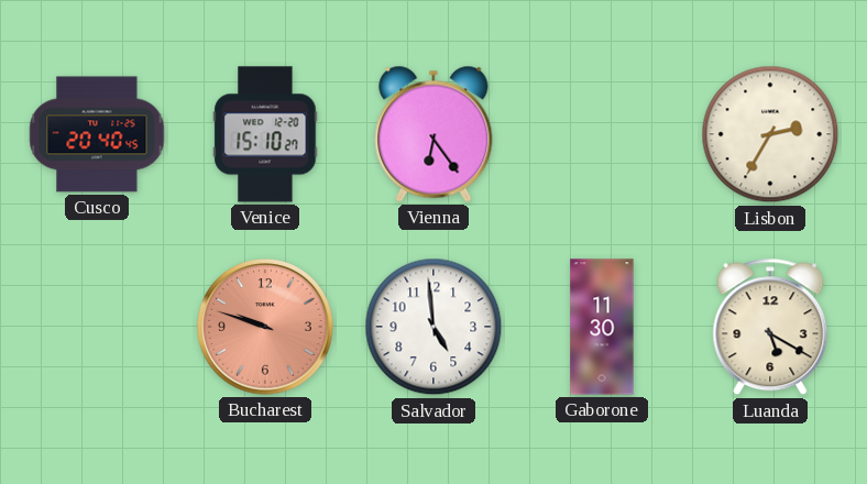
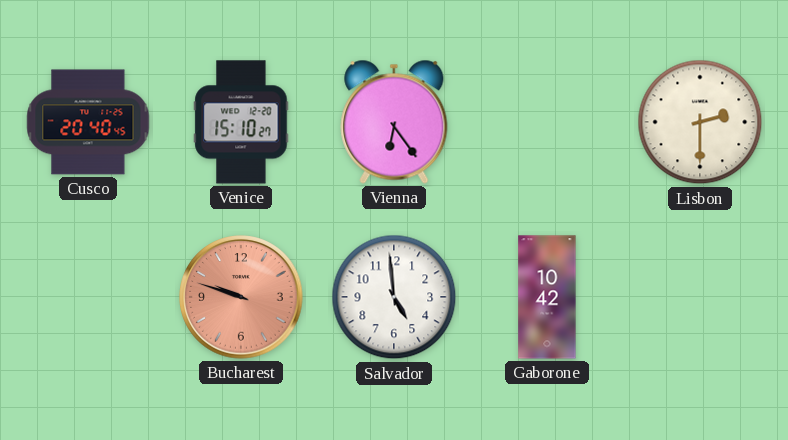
Lisbon: 2:35 -> 2:30 (700, 122)
Gaborone: 11:30 -> 10:42 (547, 297)
Luanda: 5:20 -> none (770, 327)
